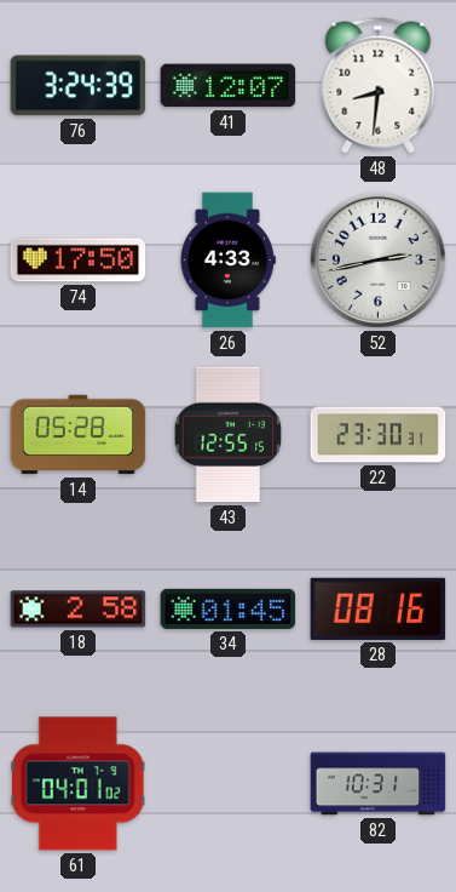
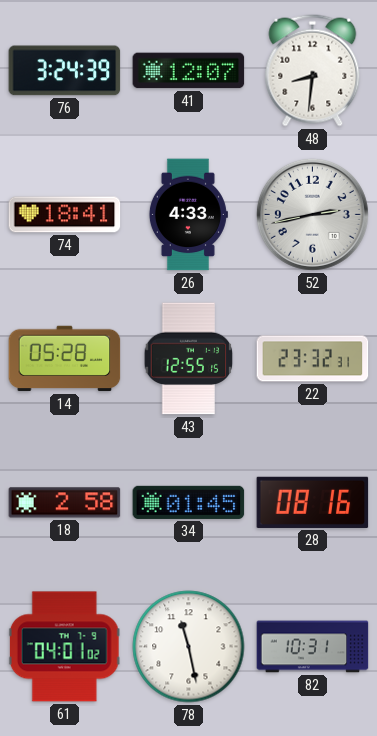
74: 17:50 -> 18:41 (65, 215)
22: 23:30 -> 23:32 (313, 359)
78: none -> 11:28 (189, 647)
